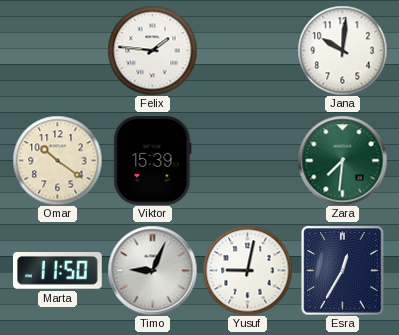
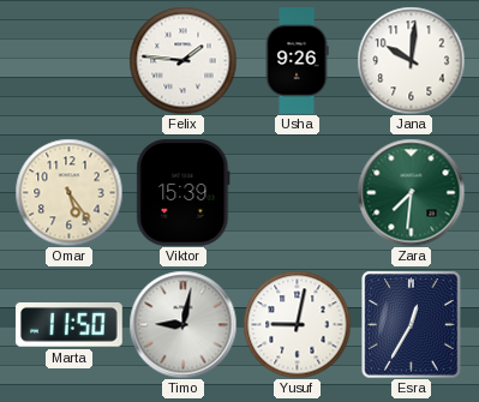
Usha: none -> 9:26 (297, 61)
Omar: 10:21 -> 5:24 (68, 192)
Timo: 9:04 -> 9:02 (182, 324)
